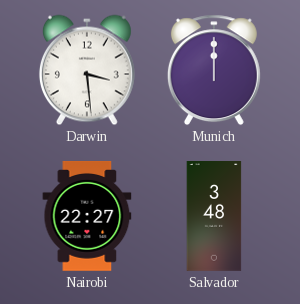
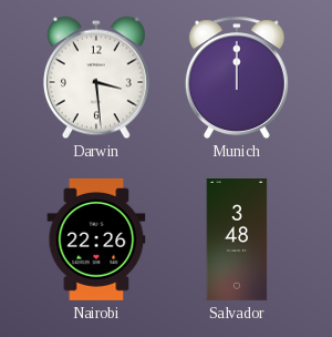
Nairobi: 22:27 -> 22:26 (96, 239)
